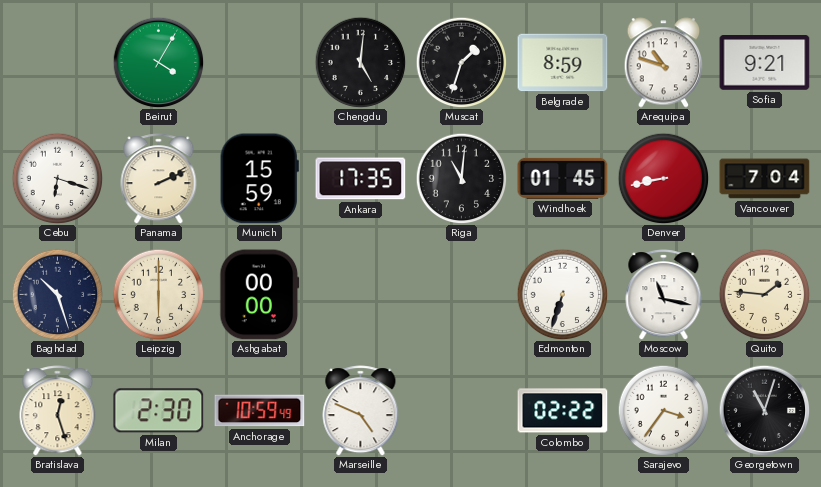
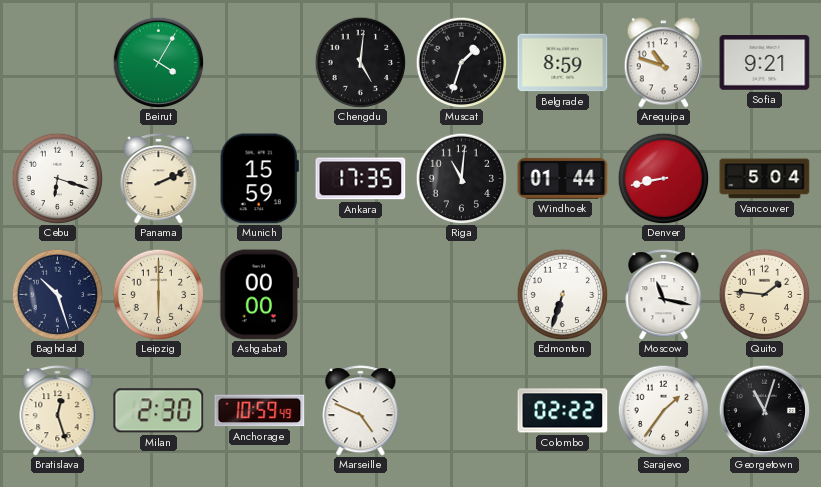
Windhoek: 01:45 -> 01:44 (563, 178)
Vancouver: 7:04 -> 5:04 (765, 179)
Sarajevo: 3:36 -> 1:36 (663, 410)
